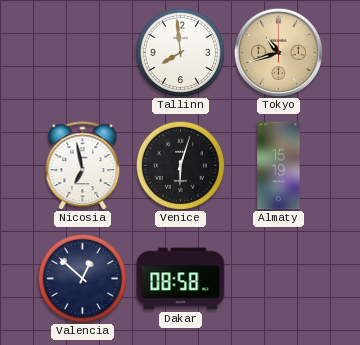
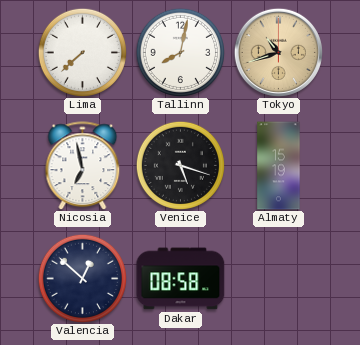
Lima: none -> 7:38 (82, 52)
Tallinn: 7:59 -> 8:02 (180, 52)
Venice: 6:03 -> 5:18 (180, 165)
